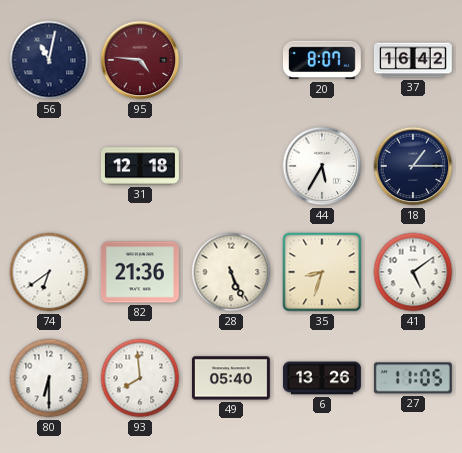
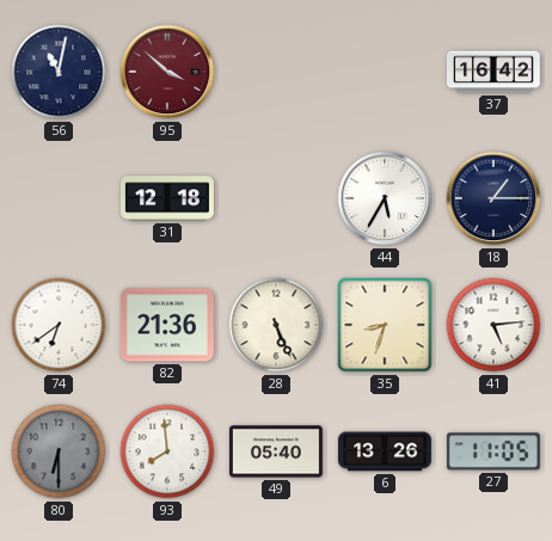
95: 4:46 -> 3:52 (167, 72)
20: 8:07 -> none (322, 60)
41: 5:09 -> 5:14 (493, 325)
80 dial: white -> grey (59, 451)
